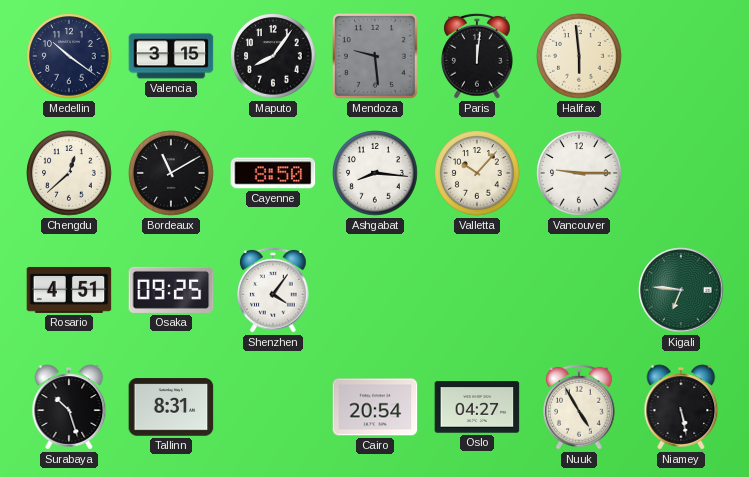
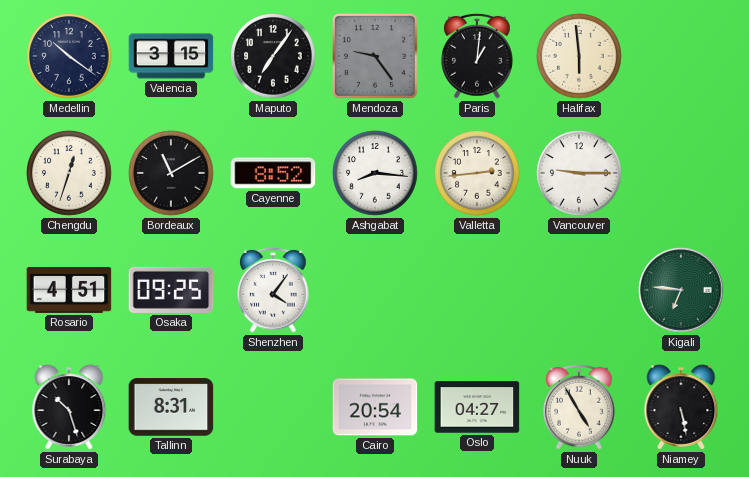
Maputo: 8:06 -> 7:06 (273, 56)
Mendoza: 9:29 -> 9:24 (375, 56)
Paris: 12:01 -> 1:01 (477, 56)
Chengdu: 12:38 -> 12:33 (69, 173)
Cayenne: 8:50 -> 8:52 (273, 173)
Valletta: 10:07 -> 2:44 (477, 173)
